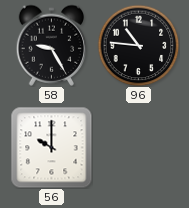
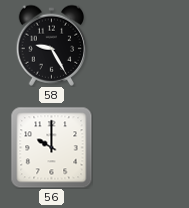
96: 10:46 -> none (138, 45)
